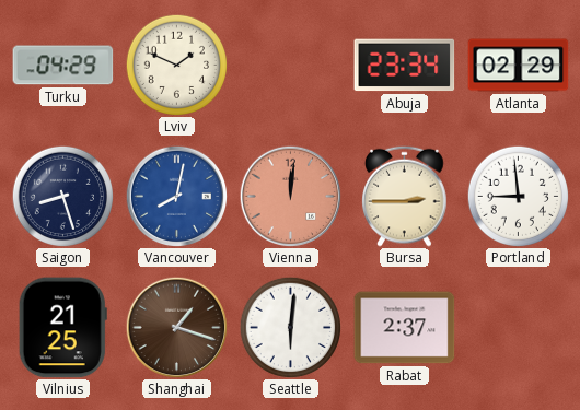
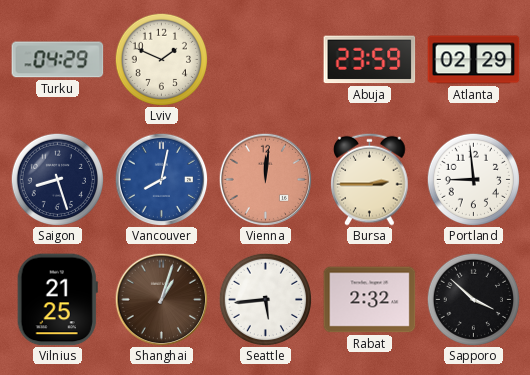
Abuja: 23:34 -> 23:59 (370, 60)
Shanghai: 1:18 -> 1:03 (161, 299)
Seattle: 6:01 -> 5:44 (265, 299)
Rabat: 2:37 -> 2:32 (370, 300)
Sapporo: none -> 3:52 (473, 299)
